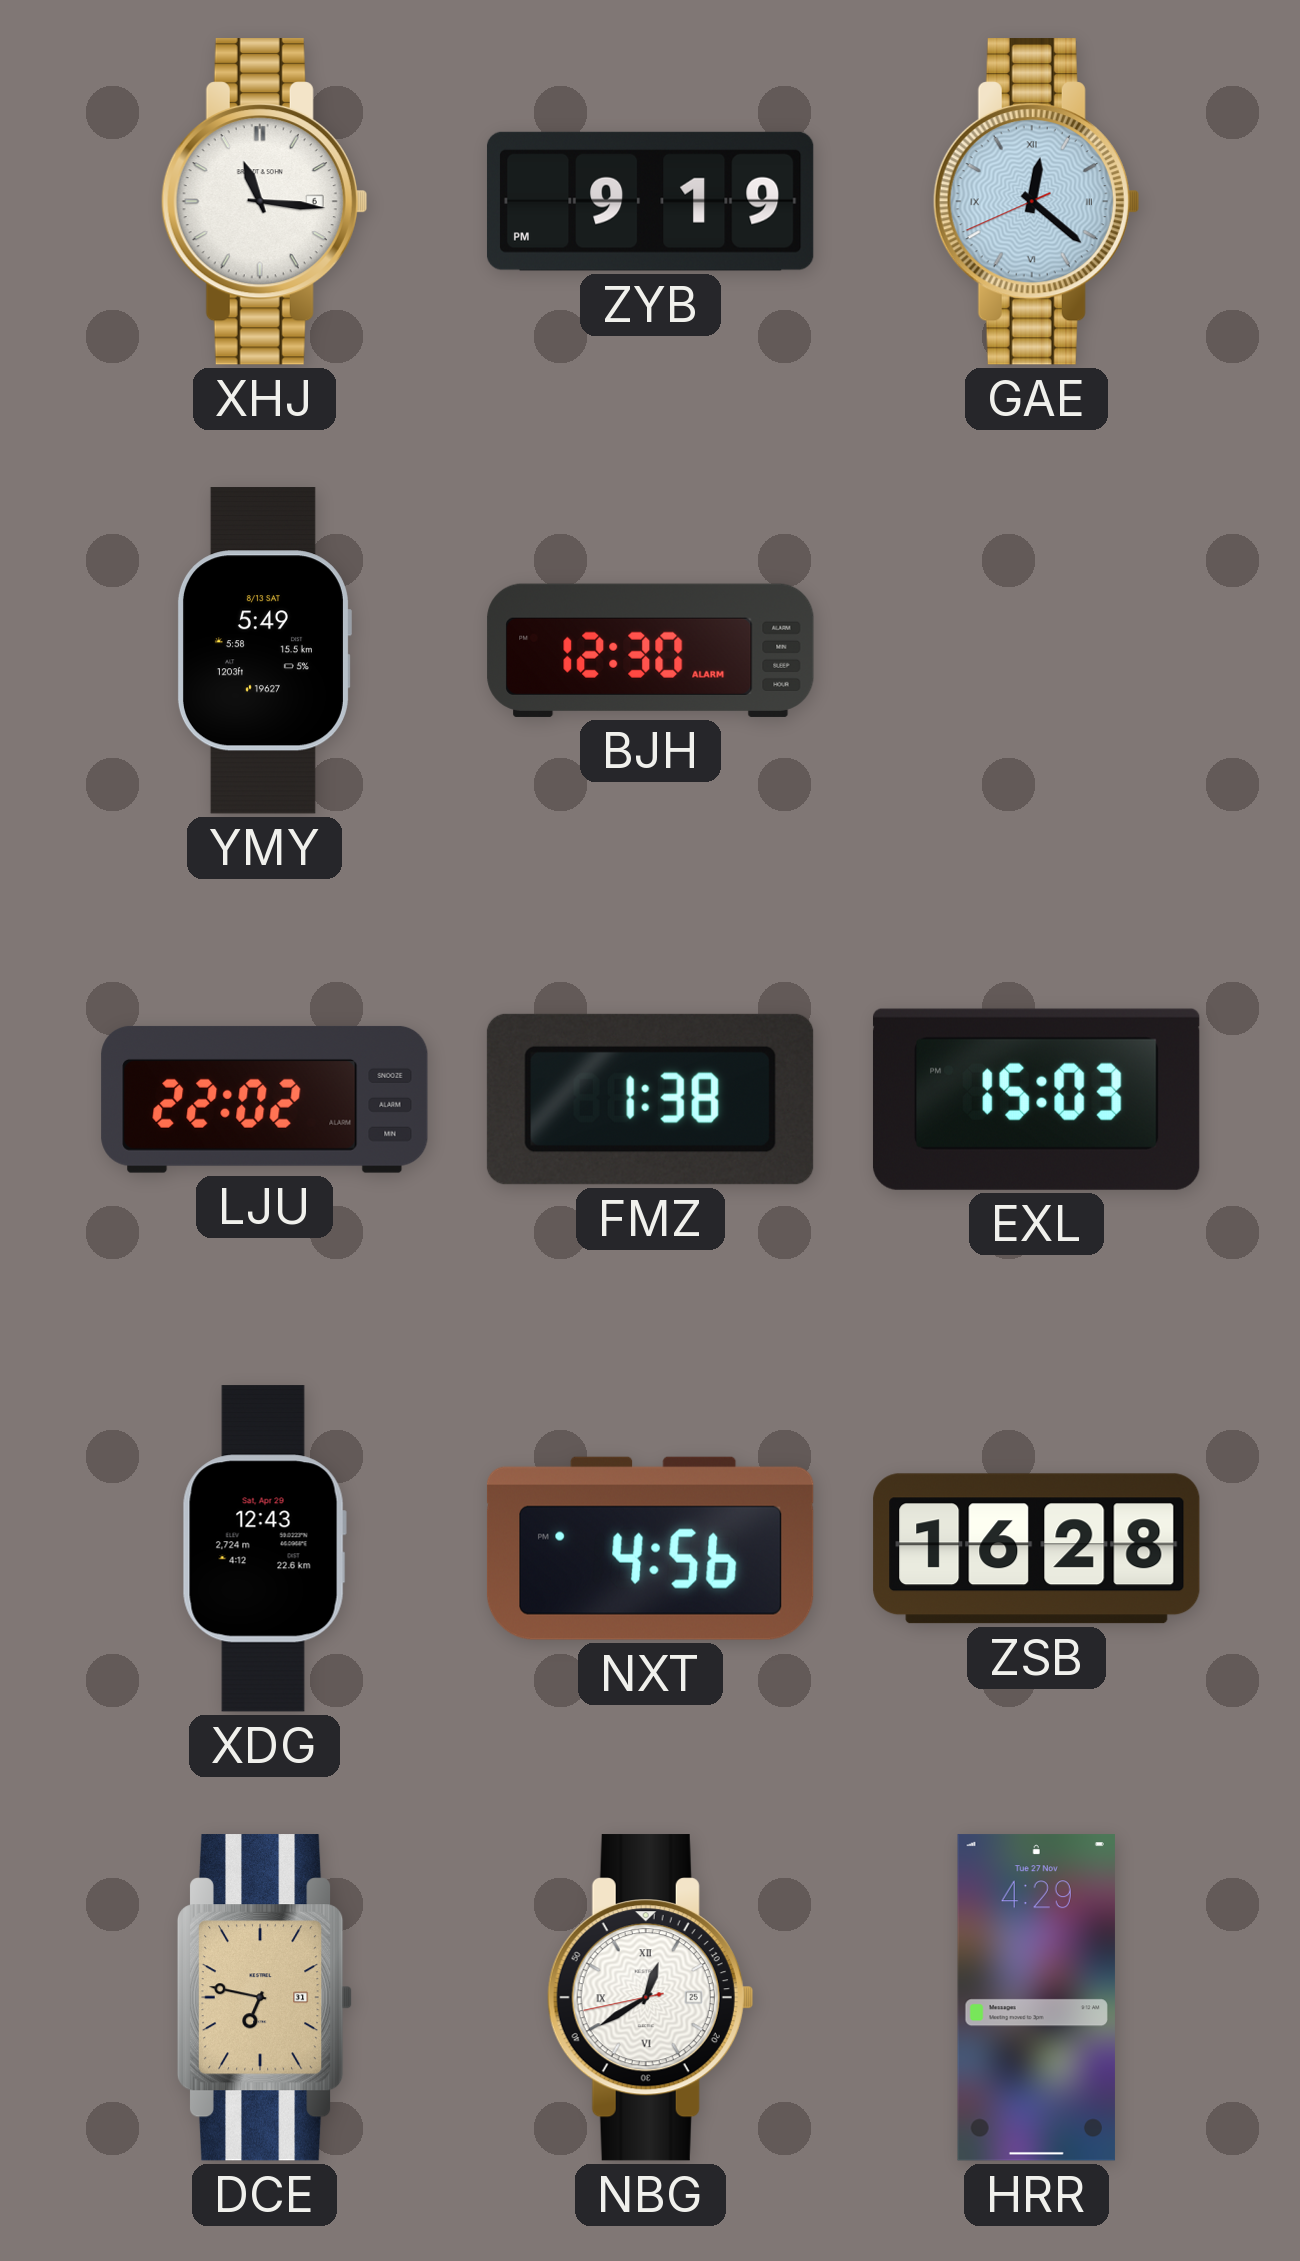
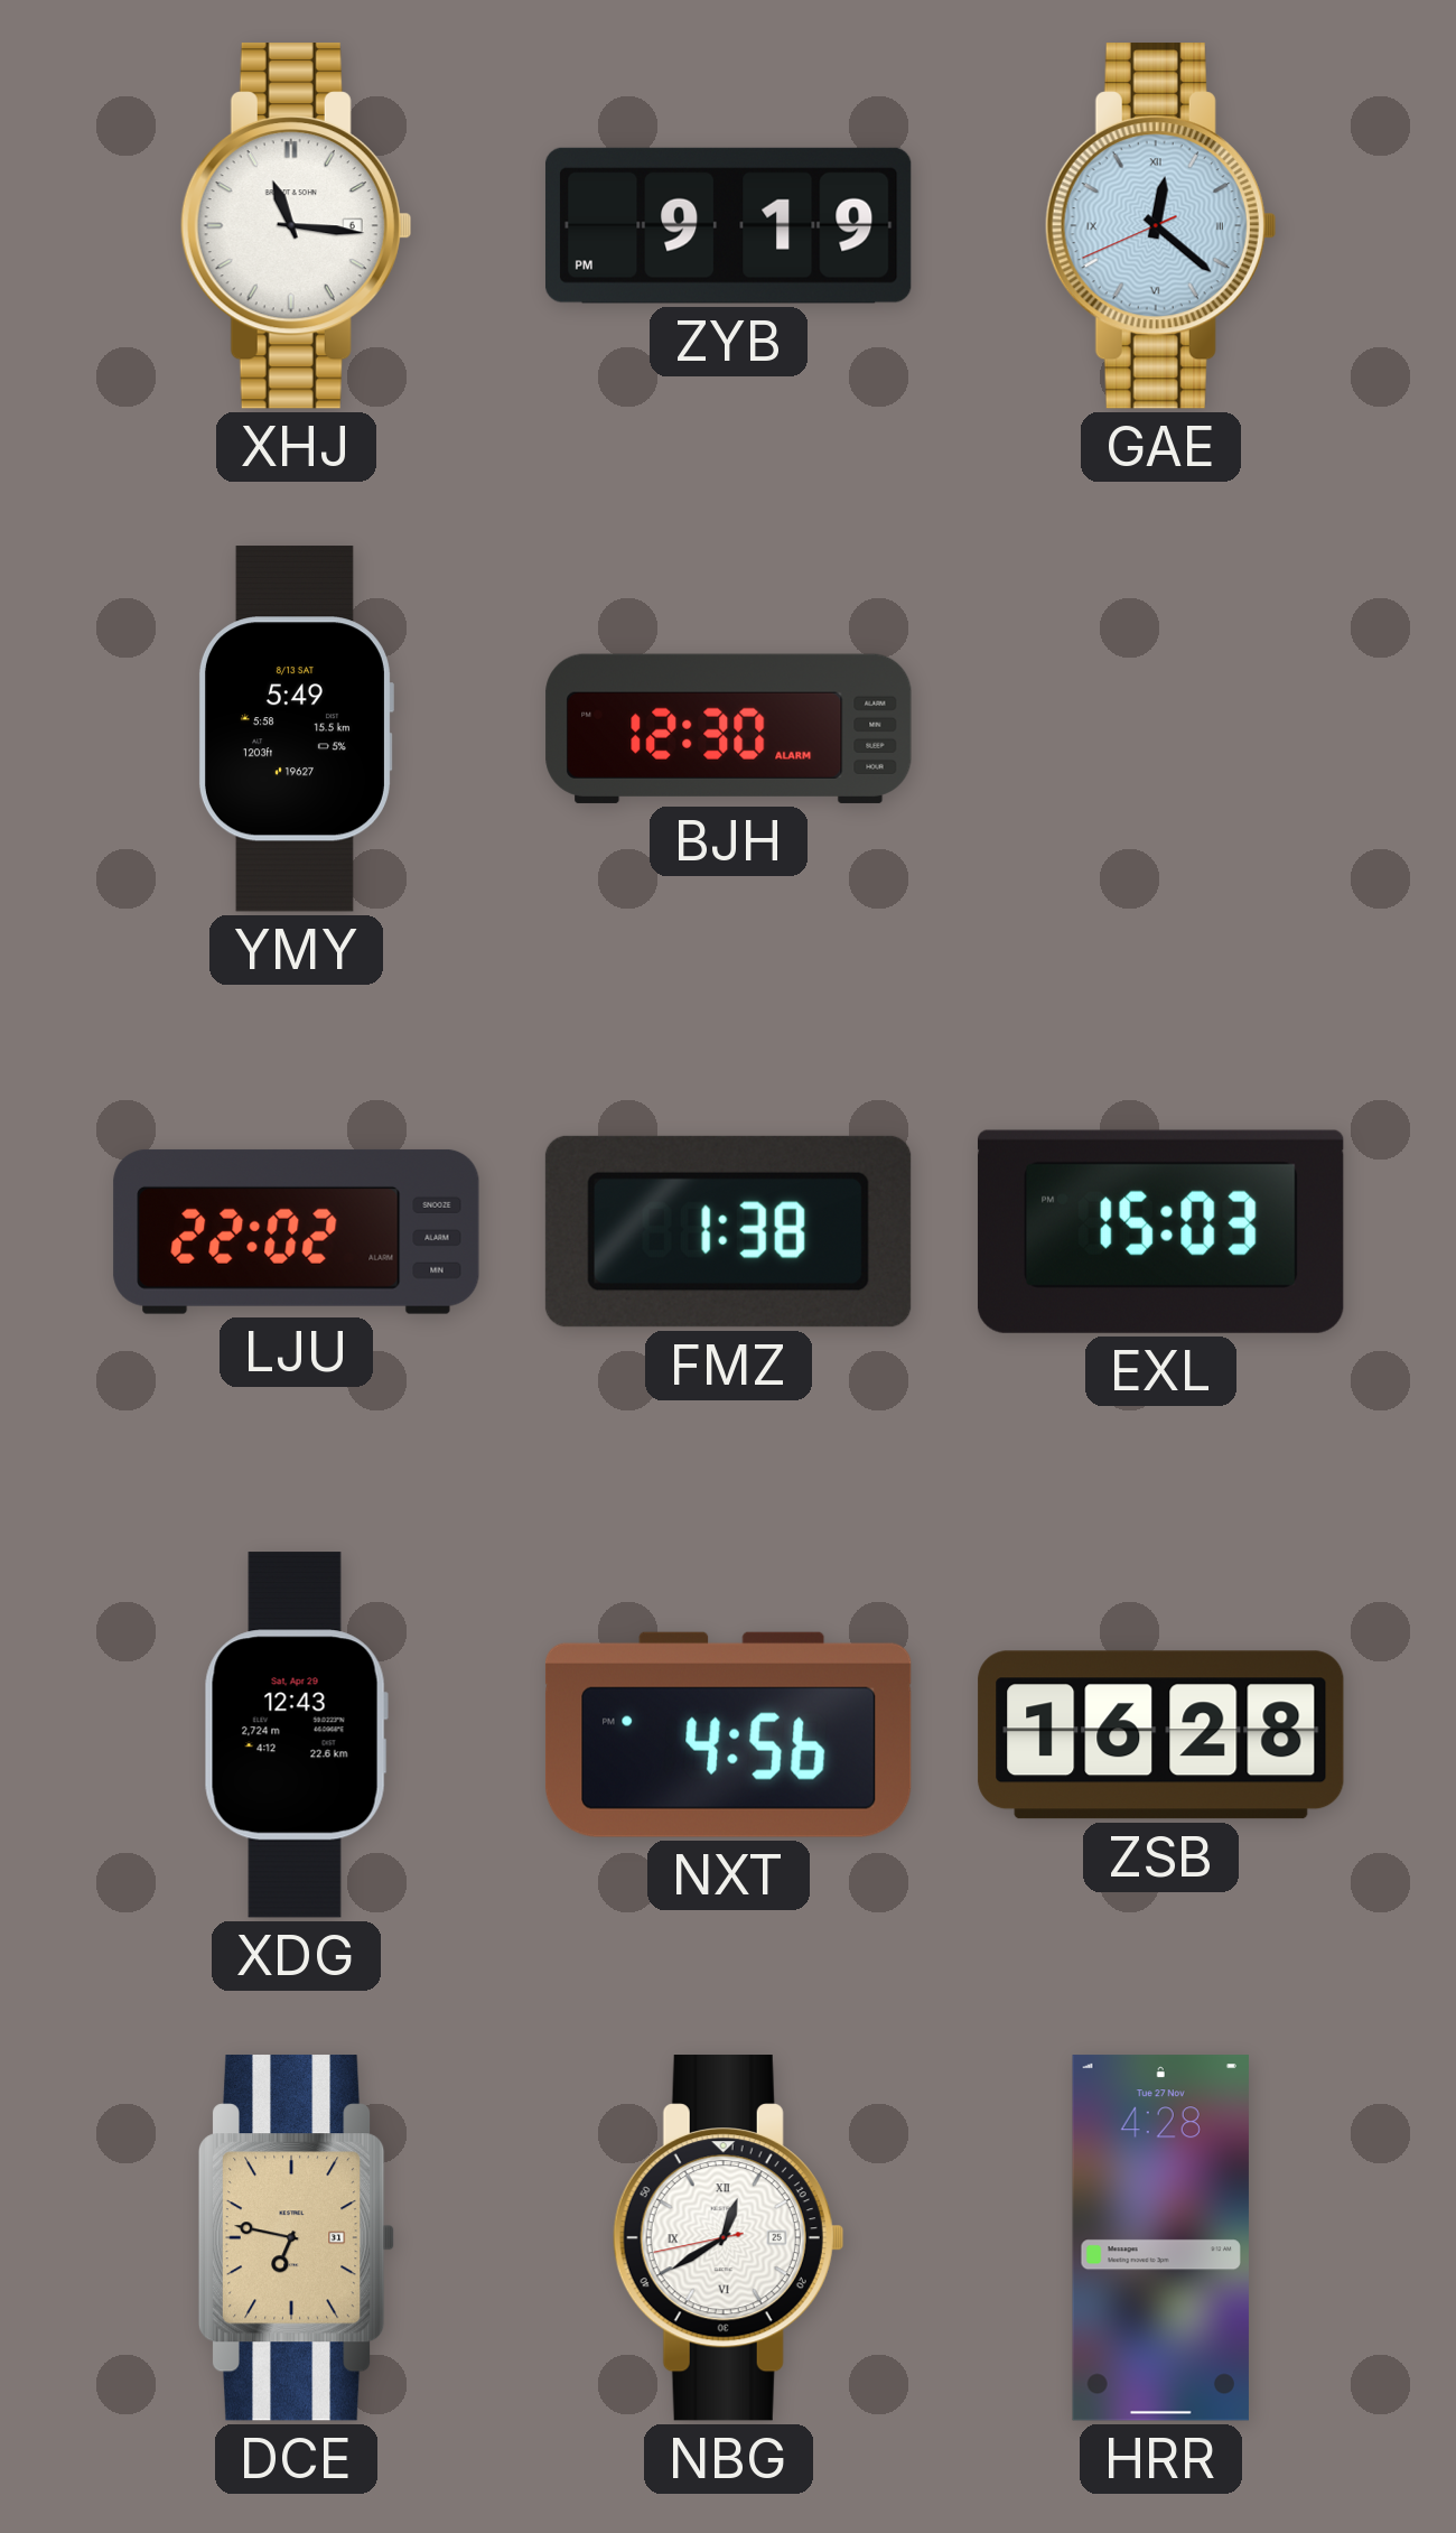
HRR: 4:29 -> 4:28 (1160, 2238)
